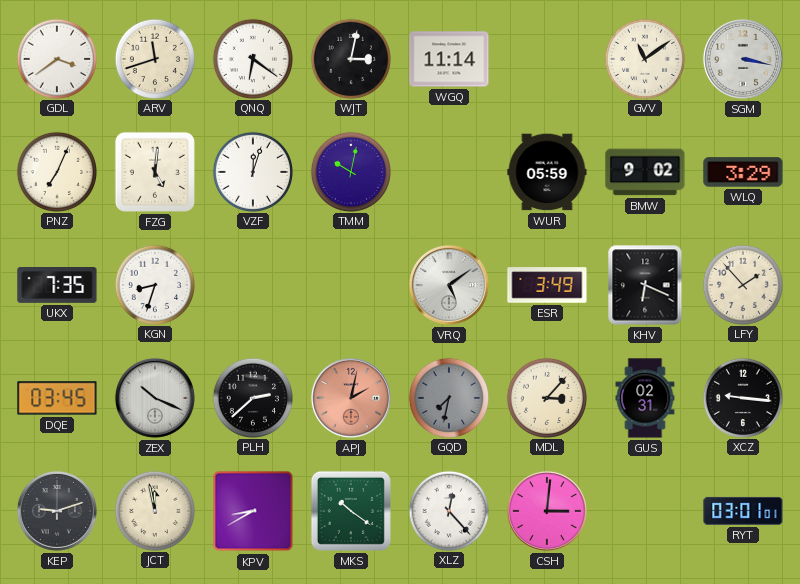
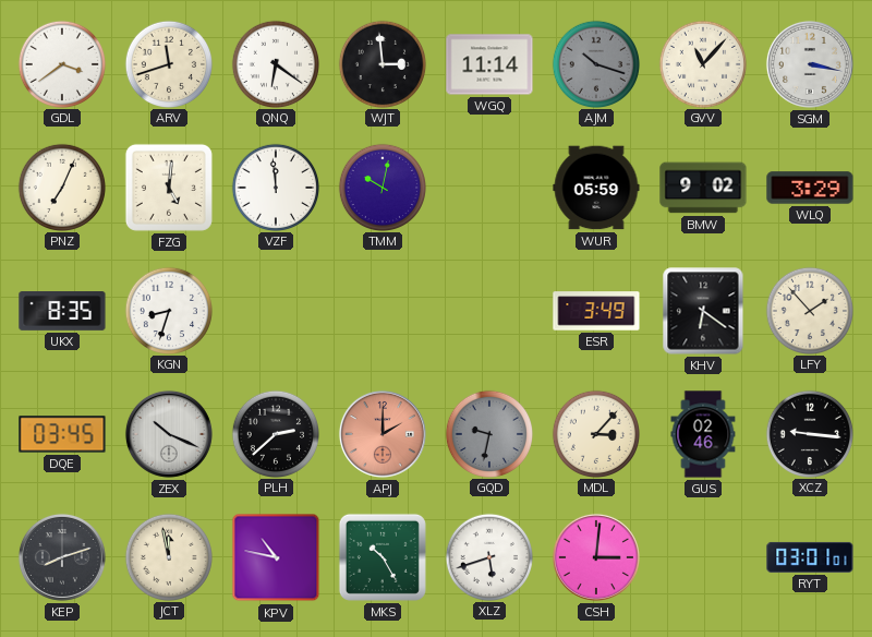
WJT: 3:02 -> 2:59 (381, 63)
AJM: none -> 10:18 (595, 63)
GVV: 11:09 -> 11:07 (702, 63)
VZF: 12:03 -> 11:59 (275, 187)
UKX: 7:35 -> 8:35 (62, 312)
VRQ: 5:09 -> none (449, 285)
KHV: 6:19 -> 6:21 (703, 311)
APJ: 2:02 -> 2:00 (383, 434)
GQD: 7:32 -> 9:32 (488, 433)
GUS: 02:31 -> 02:46 (703, 434)
KEP: 9:12 -> 8:12 (62, 557)
KPV: 8:40 -> 10:47 (276, 557)
MKS: 10:21 -> 10:25 (383, 557)
XLZ: 12:23 -> 5:42 (488, 556)
